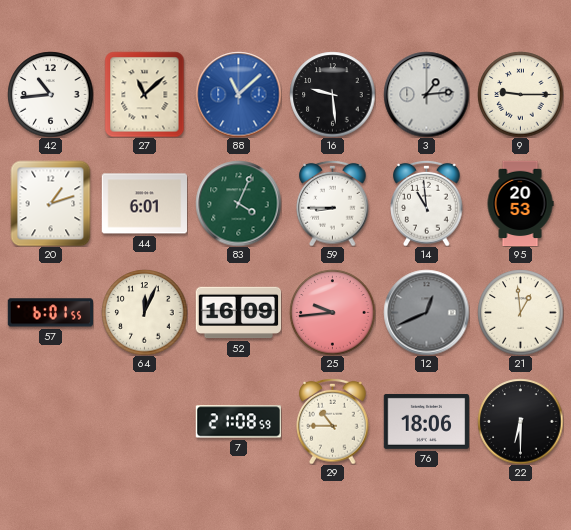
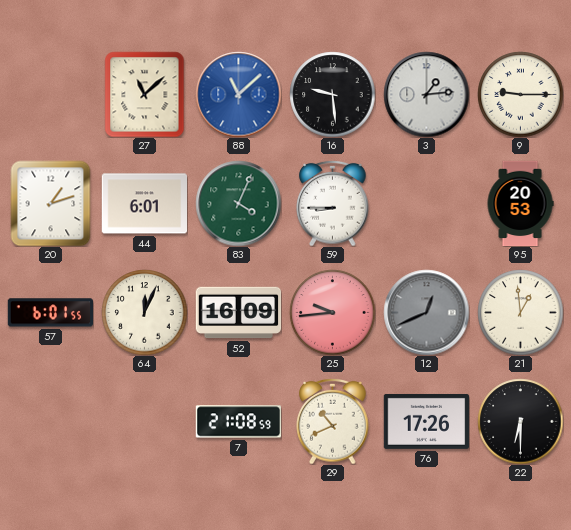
42: 10:44 -> none (50, 94)
14: 10:59 -> none (427, 203)
29: 10:45 -> 10:41 (333, 421)
76: 18:06 -> 17:26 (426, 421)
